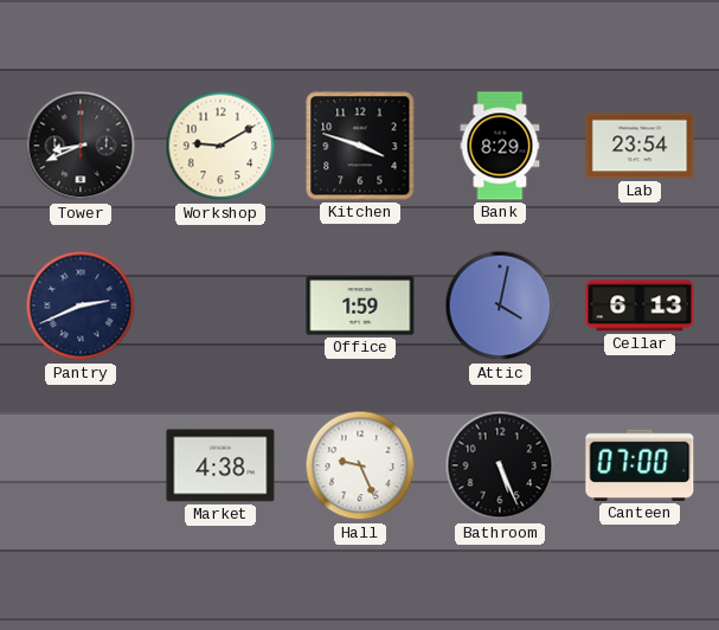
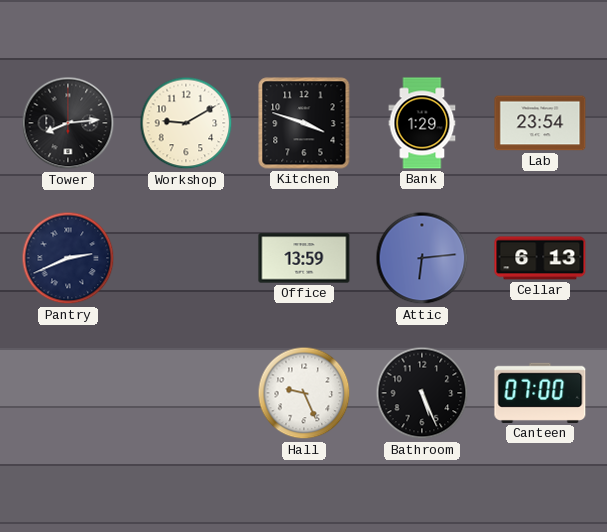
Tower: 8:41 -> 8:14 (68, 123)
Bank: 8:29 -> 1:29 (422, 123)
Office: 1:59 -> 13:59 (304, 258)
Attic: 4:02 -> 6:14 (422, 258)
Market: 4:38 -> none (220, 465)
